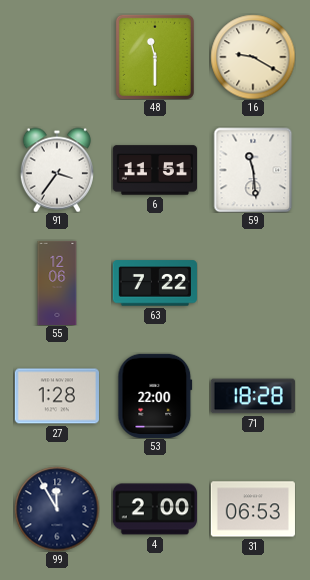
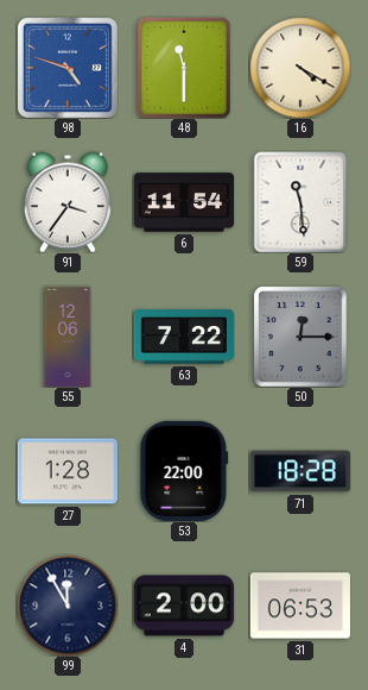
98: none -> 4:48 (68, 68)
16: 9:20 -> 4:20 (300, 68)
6: 11:51 -> 11:54 (183, 202)
50: none -> 12:15 (300, 337)
